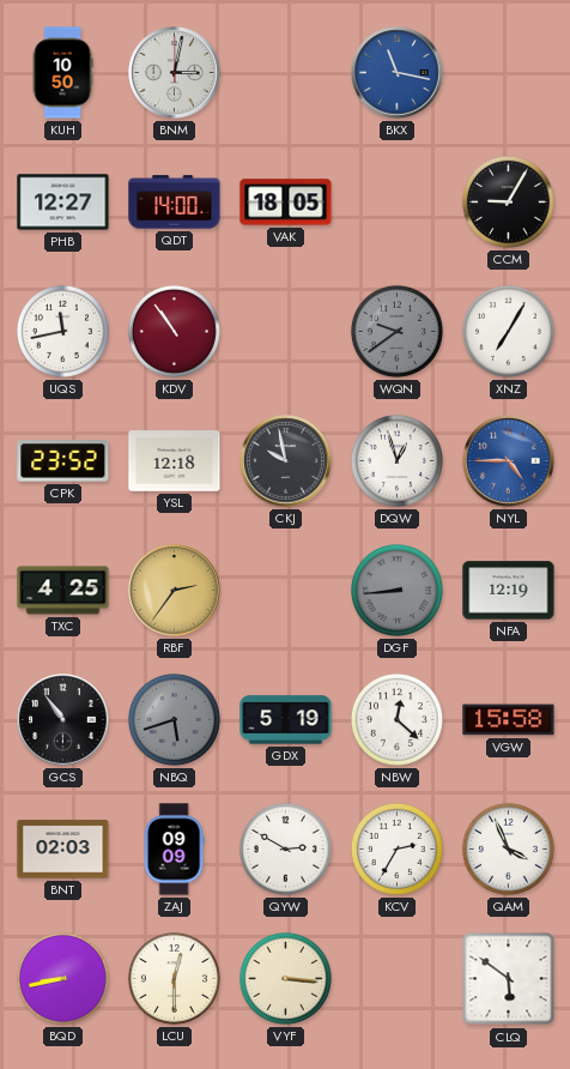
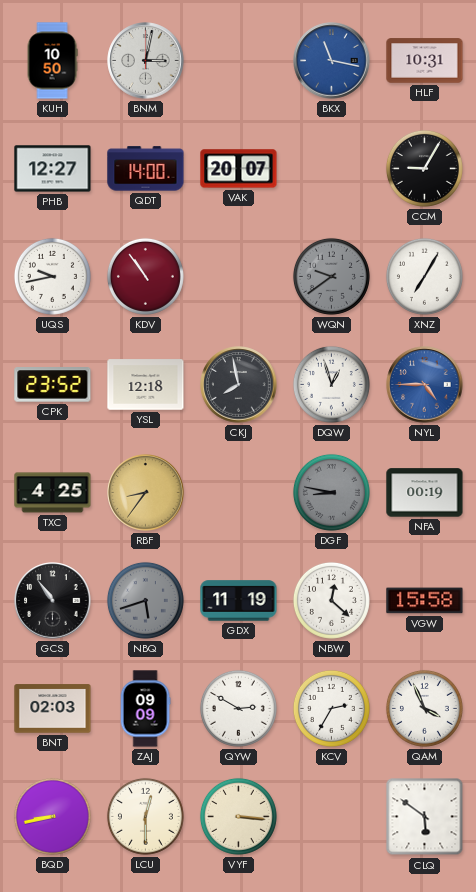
HLF: none -> 10:31 (425, 61)
VAK: 18:05 -> 20:07 (239, 169)
UQS: 11:43 -> 9:43 (52, 276)
CKJ: 9:58 -> 7:58 (239, 385)
RBF: 2:36 -> 8:36 (146, 493)
DGF: 8:44 -> 8:47 (331, 492)
NFA: 12:19 -> 00:19 (425, 493)
GDX: 5:19 -> 11:19 (239, 601)
